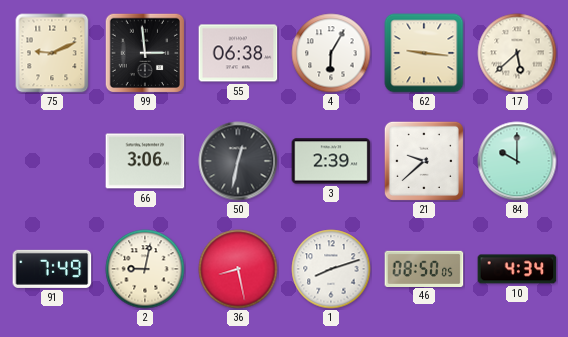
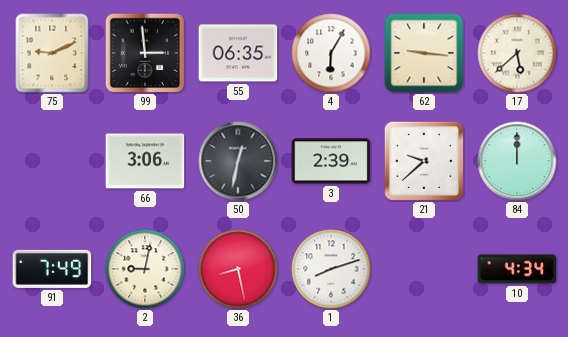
55: 06:38 -> 06:35 (238, 53)
84: 10:00 -> 12:00 (517, 161)
46: 08:50 -> none (424, 268)
